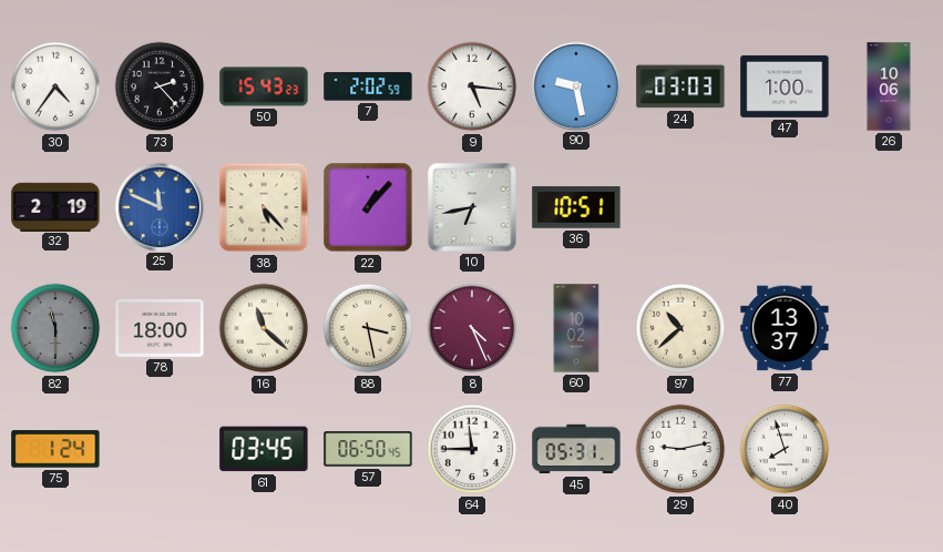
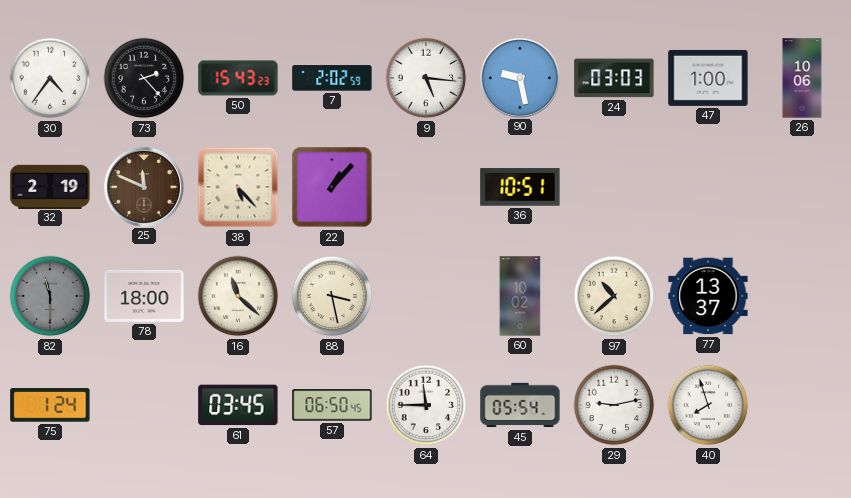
25 dial: blue -> brown (143, 186)
10: 6:43 -> none (472, 207)
8: 4:26 -> none (472, 328)
45: 05:31 -> 05:54 (520, 405)
